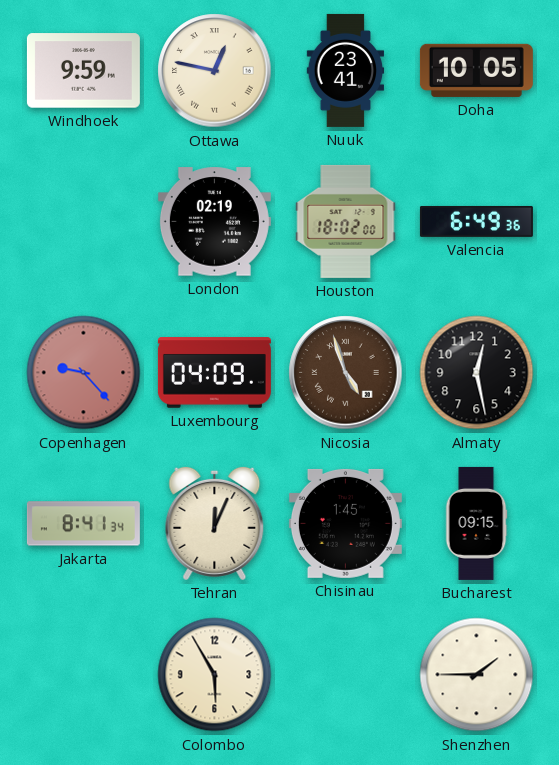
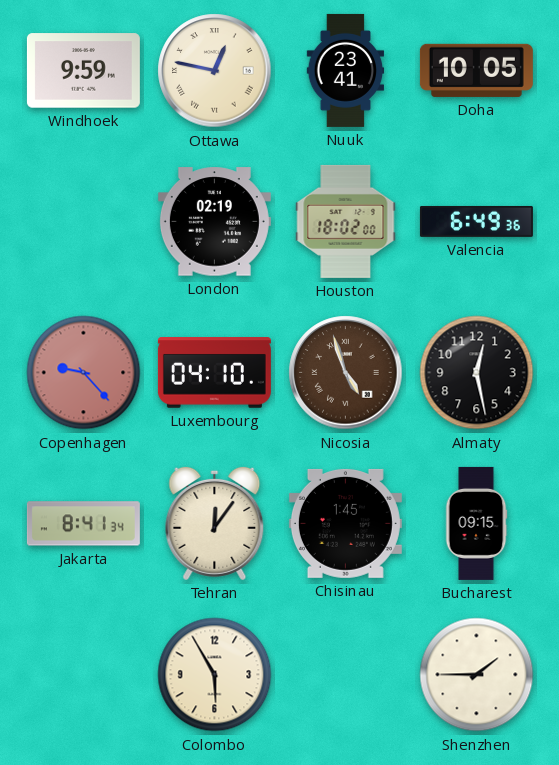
Luxembourg: 04:09 -> 04:10 (214, 373)
Tehran: 12:04 -> 12:06 (215, 523)
